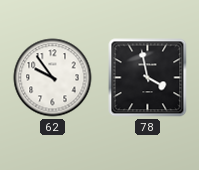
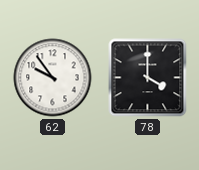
78: 3:58 -> 4:00 (148, 78)
